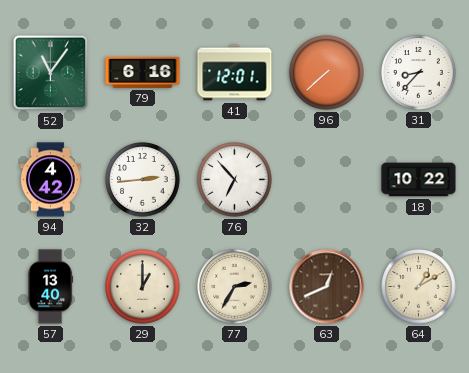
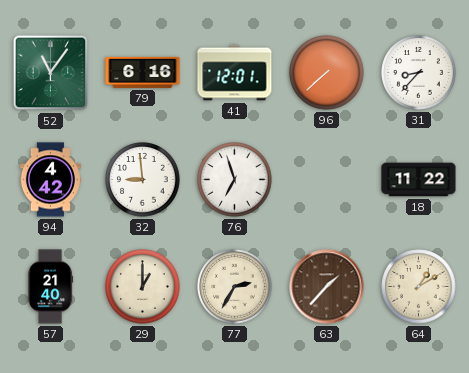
32: 2:44 -> 8:59 (143, 180)
76: 6:53 -> 6:57 (235, 180)
18: 10:22 -> 11:22 (419, 180)
57: 13:40 -> 21:40 (51, 287)
63: 12:41 -> 1:37 (327, 287)
